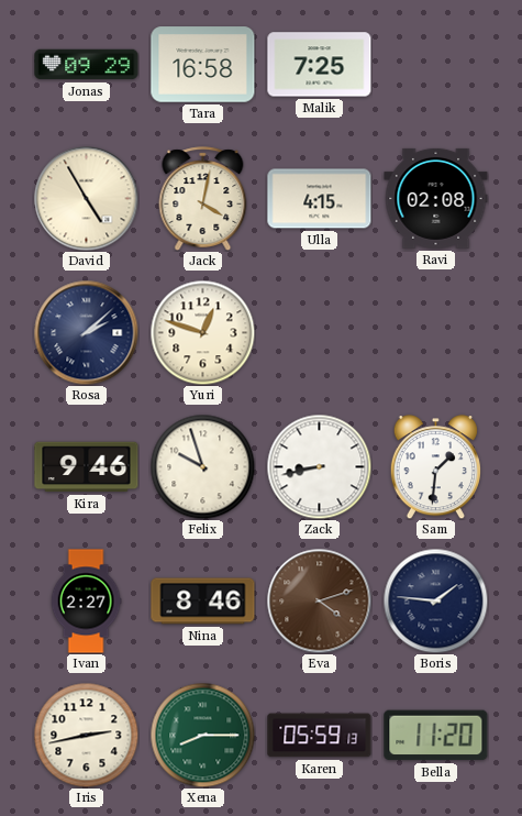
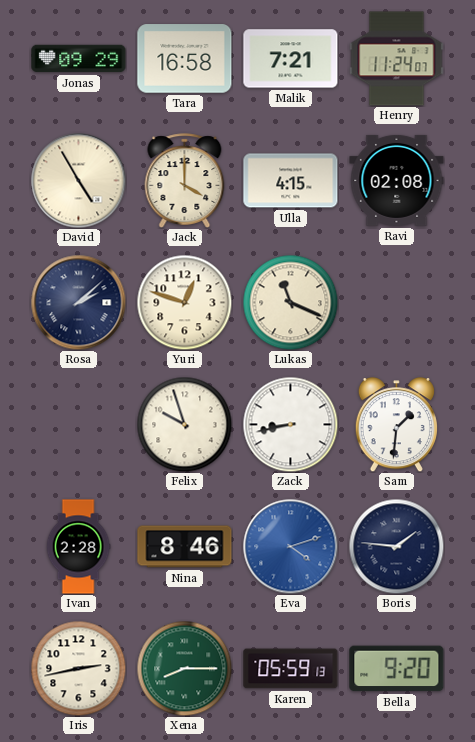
Malik: 7:25 -> 7:21 (291, 59)
Henry: none -> 11:24 (397, 59)
Jack: 4:02 -> 4:00 (185, 180)
Lukas: none -> 11:19 (290, 302)
Kira: 9:46 -> none (87, 467)
Ivan: 2:27 -> 2:28 (78, 547)
Eva dial: brown -> blue (290, 546)
Bella: 11:20 -> 9:20 (397, 669)
